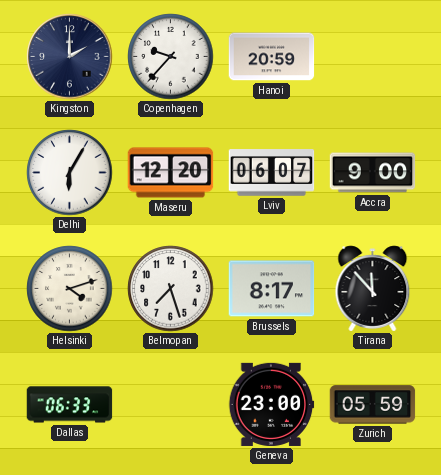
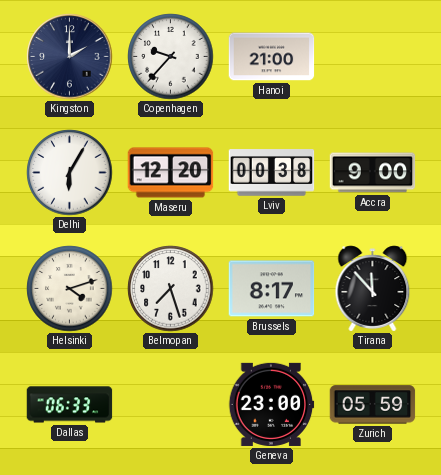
Hanoi: 20:59 -> 21:00 (272, 57)
Lviv: 06:07 -> 00:38 (272, 173)
